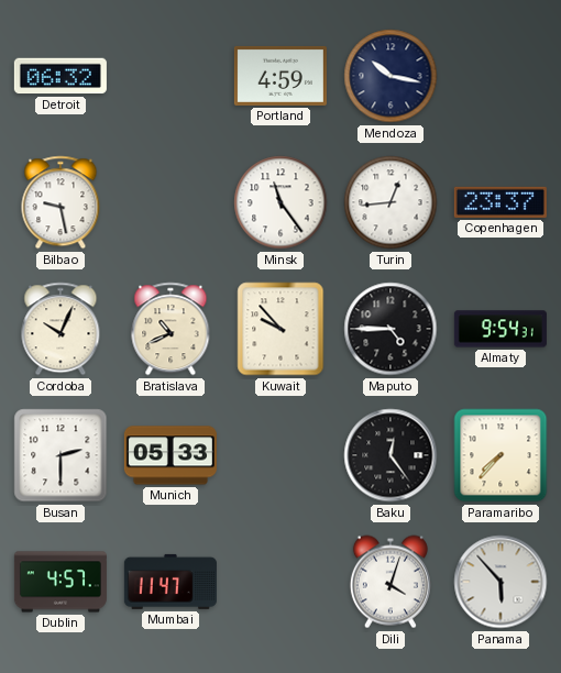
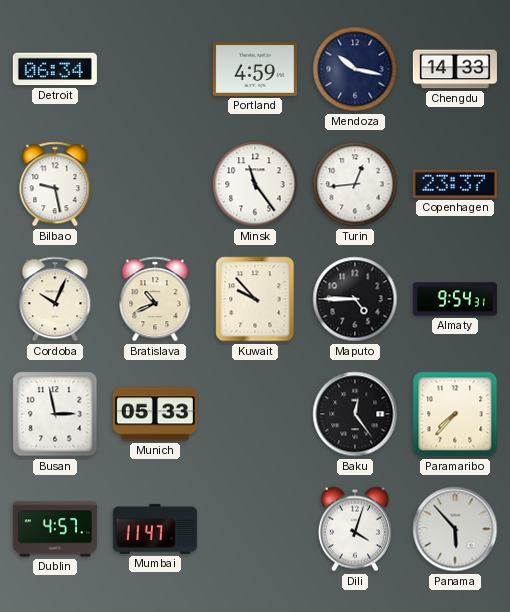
Detroit: 06:32 -> 06:34 (55, 69)
Chengdu: none -> 14:33 (455, 69)
Busan: 2:30 -> 2:58 (55, 414)
